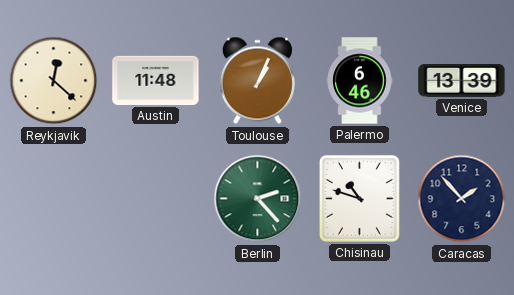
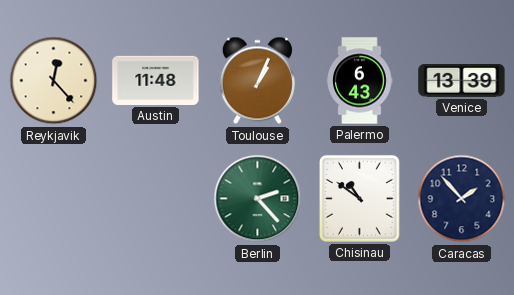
Reykjavik: 12:22 -> 12:23 (54, 81)
Palermo: 6:46 -> 6:43 (360, 81)
Chisinau: 10:48 -> 10:51 (359, 198)
